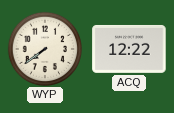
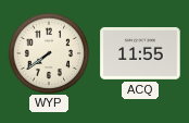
ACQ: 12:22 -> 11:55 (140, 53)
